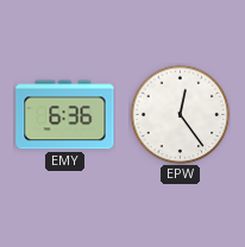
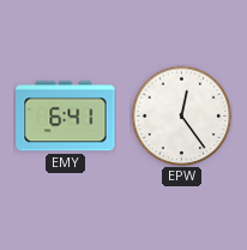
EMY: 6:36 -> 6:41 (66, 117)
